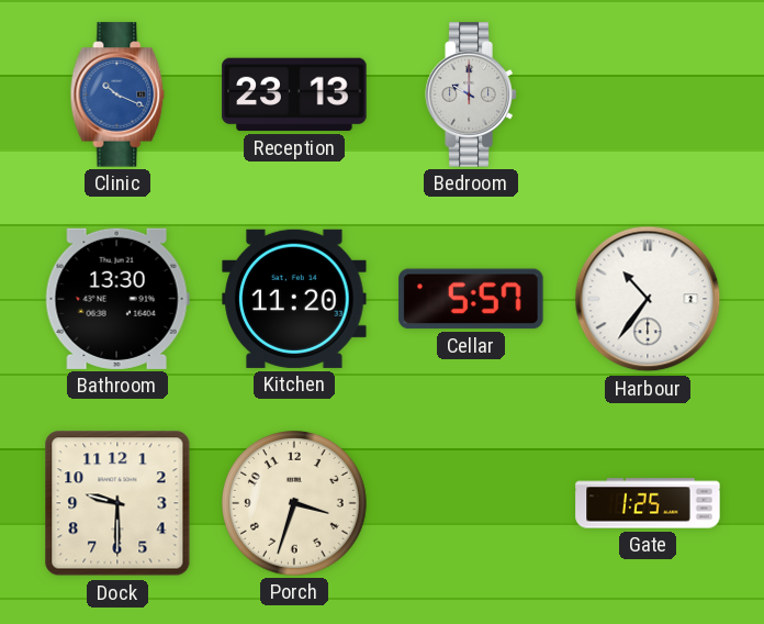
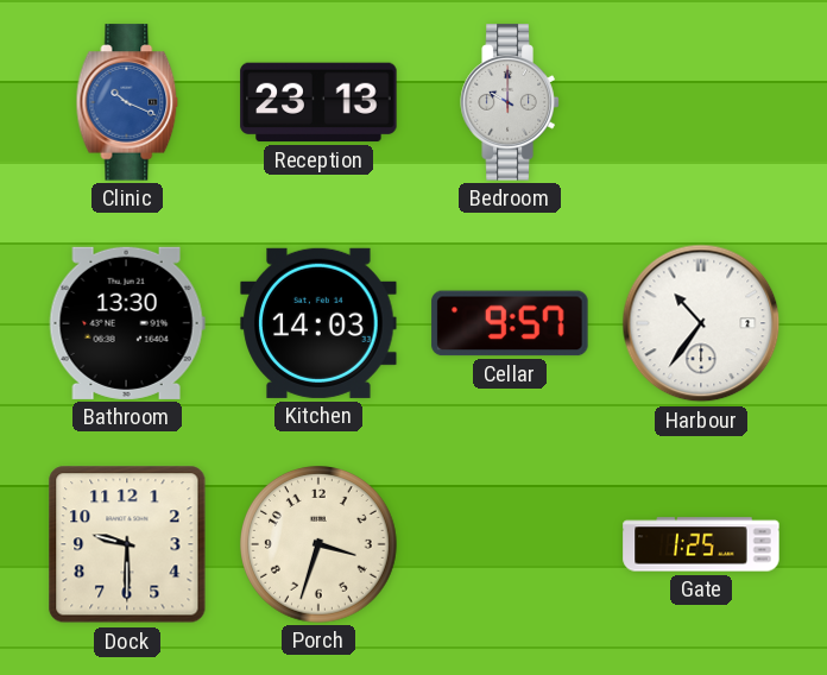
Kitchen: 11:20 -> 14:03 (318, 323)
Cellar: 5:57 -> 9:57 (510, 323)
